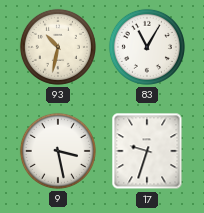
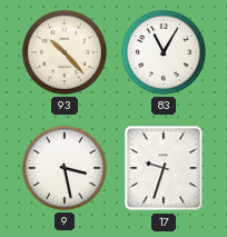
93: 10:32 -> 10:23 (65, 52)
